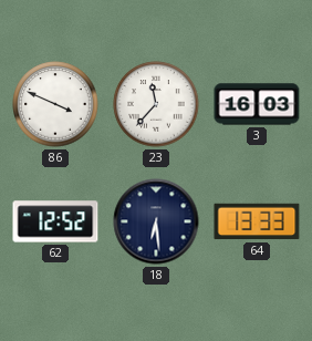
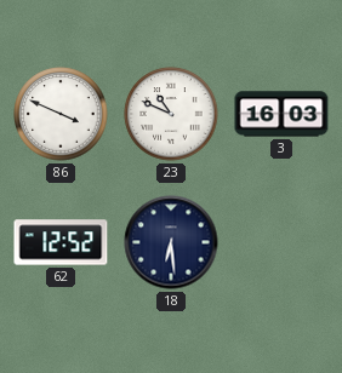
23: 11:37 -> 10:49 (171, 114)
64: 13:33 -> none (257, 221)
